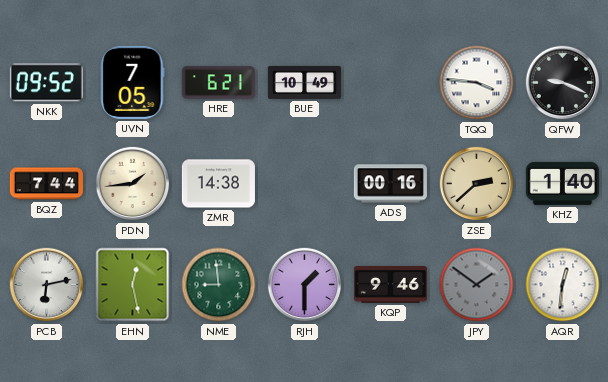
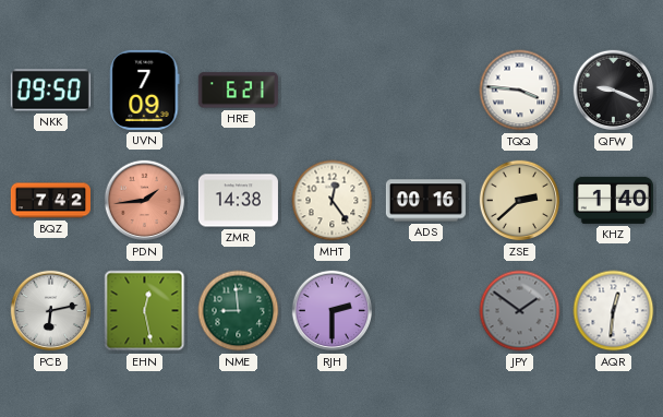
NKK: 09:52 -> 09:50 (50, 91)
UVN: 7:05 -> 7:09 (145, 90)
BUE: 10:49 -> none (304, 82)
BQZ: 7:44 -> 7:42 (50, 201)
PDN dial: cream -> salmon (145, 201)
MHT: none -> 12:24 (333, 201)
RJH: 1:30 -> 2:30 (333, 311)
KQP: 9:46 -> none (390, 285)
